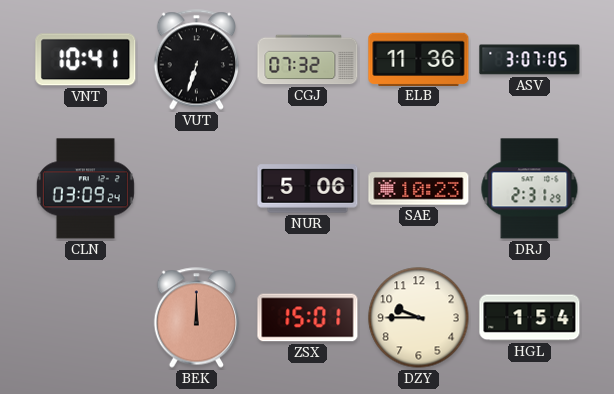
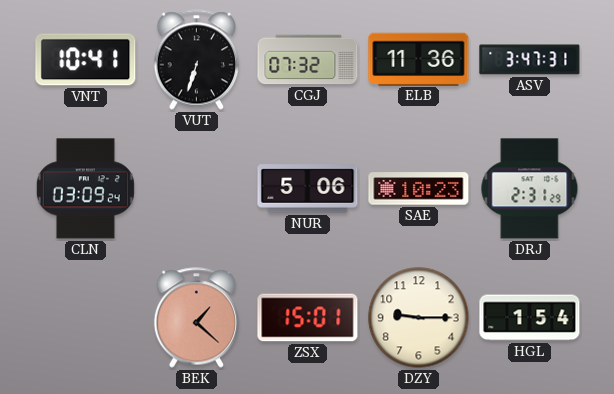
ASV: 3:07 -> 3:47 (530, 60)
BEK: 12:00 -> 1:22 (197, 318)
DZY: 9:45 -> 9:15 (419, 318)
